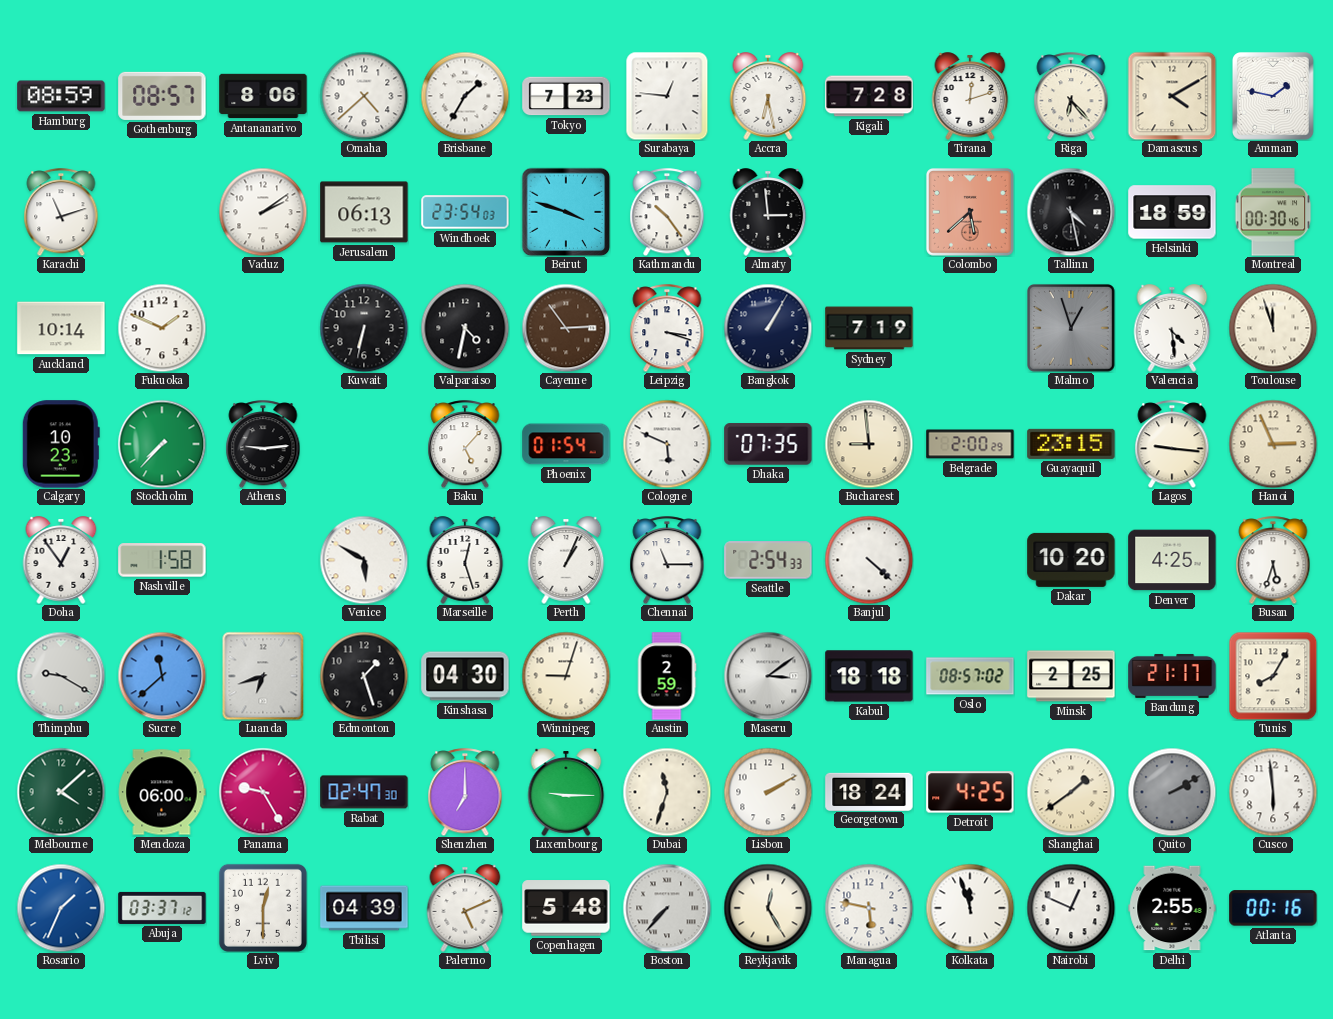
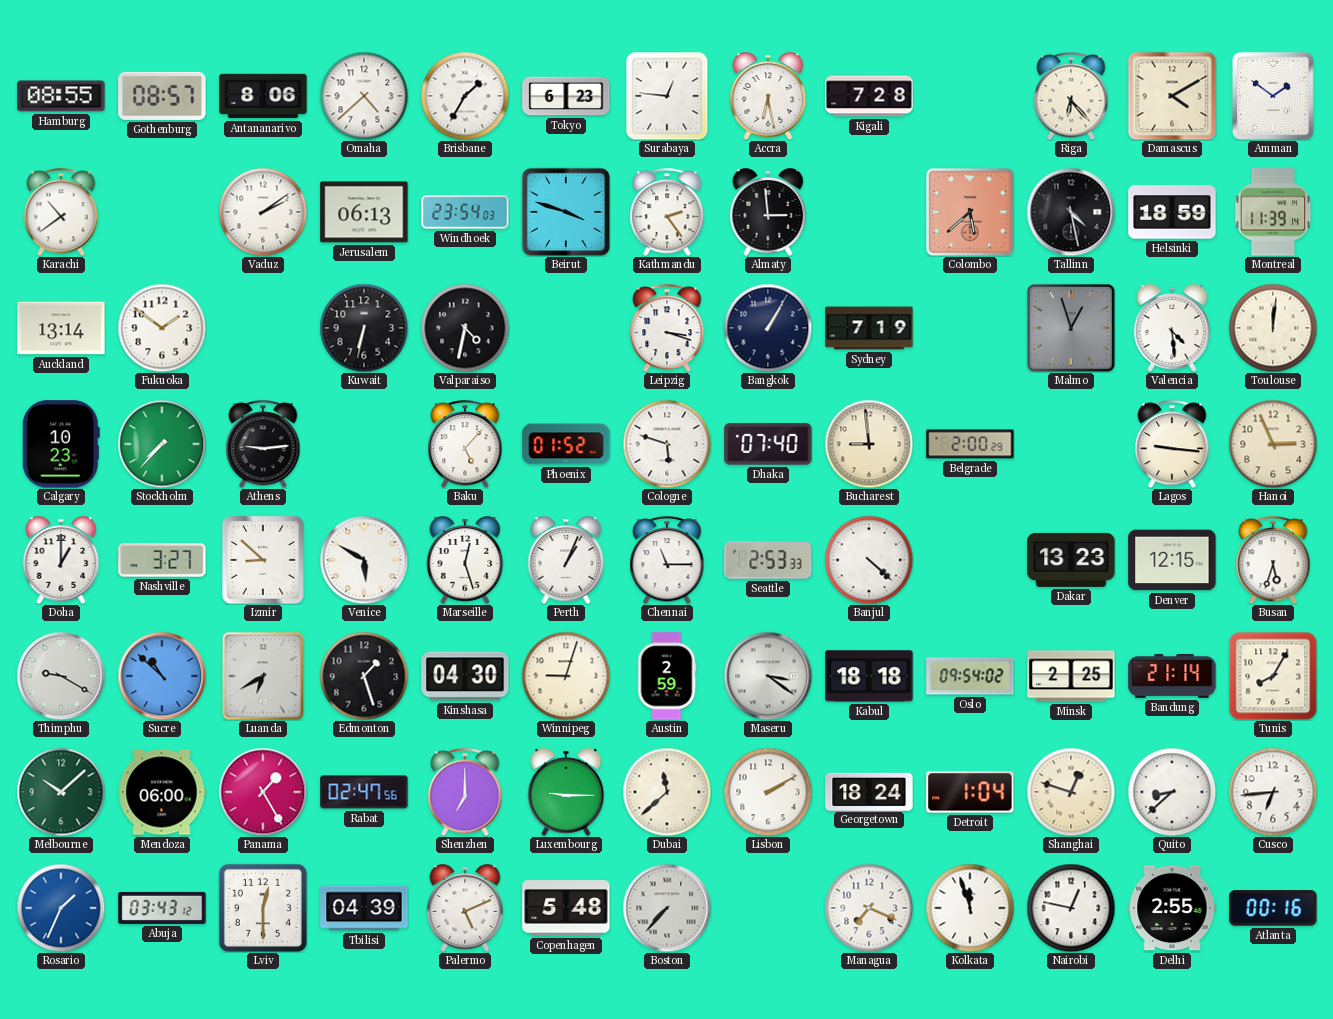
Hamburg: 08:59 -> 08:55 (61, 96)
Tokyo: 7:23 -> 6:23 (566, 96)
Tirana: 12:12 -> none (970, 96)
Amman: 1:47 -> 1:51 (1273, 97)
Karachi: 11:12 -> 10:39 (61, 212)
Kathmandu: 10:24 -> 2:24 (667, 212)
Montreal: 00:30 -> 11:39 (1273, 212)
Auckland: 10:14 -> 13:14 (61, 328)
Fukuoka: 1:49 -> 1:51 (162, 328)
Cayenne: 2:54 -> none (566, 328)
Toulouse: 11:57 -> 12:01 (1273, 328)
Phoenix: 01:54 -> 01:52 (566, 444)
Cologne: 5:49 -> 5:48 (667, 444)
Dhaka: 07:35 -> 07:40 (768, 444)
Guayaquil: 23:15 -> none (1071, 444)
Doha: 12:54 -> 1:00 (61, 560)
Nashville: 1:58 -> 3:27 (162, 560)
Izmir: none -> 8:52 (263, 560)
Seattle: 2:54 -> 2:53 (768, 560)
Dakar: 10:20 -> 13:23 (1071, 560)
Denver: 4:25 -> 12:15 (1172, 560)
Sucre: 11:38 -> 10:52 (162, 676)
Luanda: 6:42 -> 6:40 (263, 676)
Maseru: 3:09 -> 3:21 (768, 676)
Oslo: 08:57 -> 09:54 (970, 676)
Bandung: 21:17 -> 21:14 (1172, 676)
Melbourne: 4:08 -> 10:08 (61, 792)
Panama: 9:25 -> 1:25 (263, 792)
Rabat: 02:47:30 -> 02:47:56 (364, 792)
Dubai: 11:33 -> 11:38 (667, 792)
Detroit: 4:25 -> 1:04 (970, 792)
Shanghai: 1:39 -> 12:48 (1071, 792)
Quito: 2:10 -> 8:38 (1172, 792)
Quito dial: grey -> white (1172, 792)
Cusco: 5:59 -> 6:44 (1273, 792)
Abuja: 03:37 -> 03:43 (162, 908)
Reykjavik: 12:25 -> none (768, 908)
Managua: 5:47 -> 7:19 (869, 908)
Nairobi: 12:49 -> 12:47 (1071, 908)
